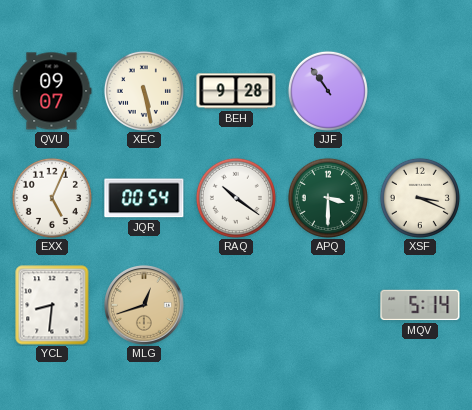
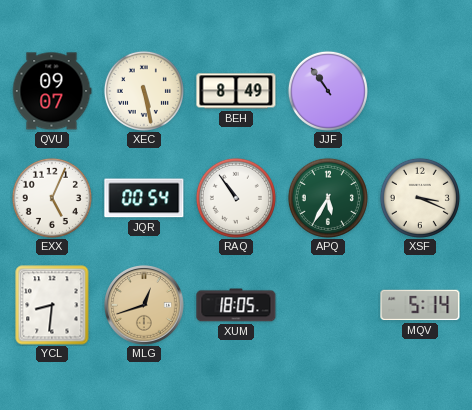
BEH: 9:28 -> 8:49 (236, 91)
RAQ: 10:21 -> 10:54 (236, 198)
APQ: 3:30 -> 5:35 (328, 198)
XUM: none -> 18:05 (236, 305)
